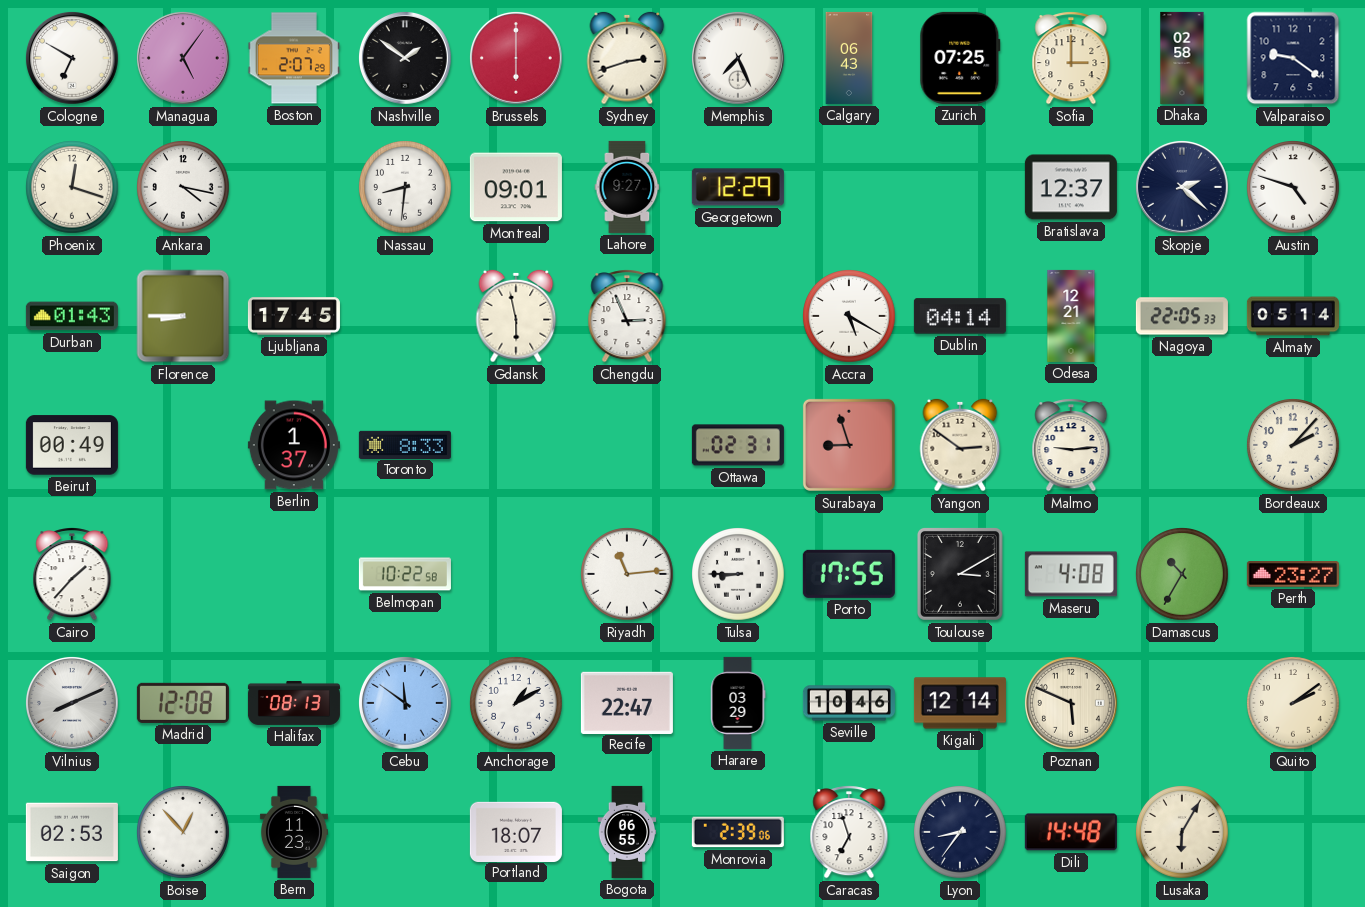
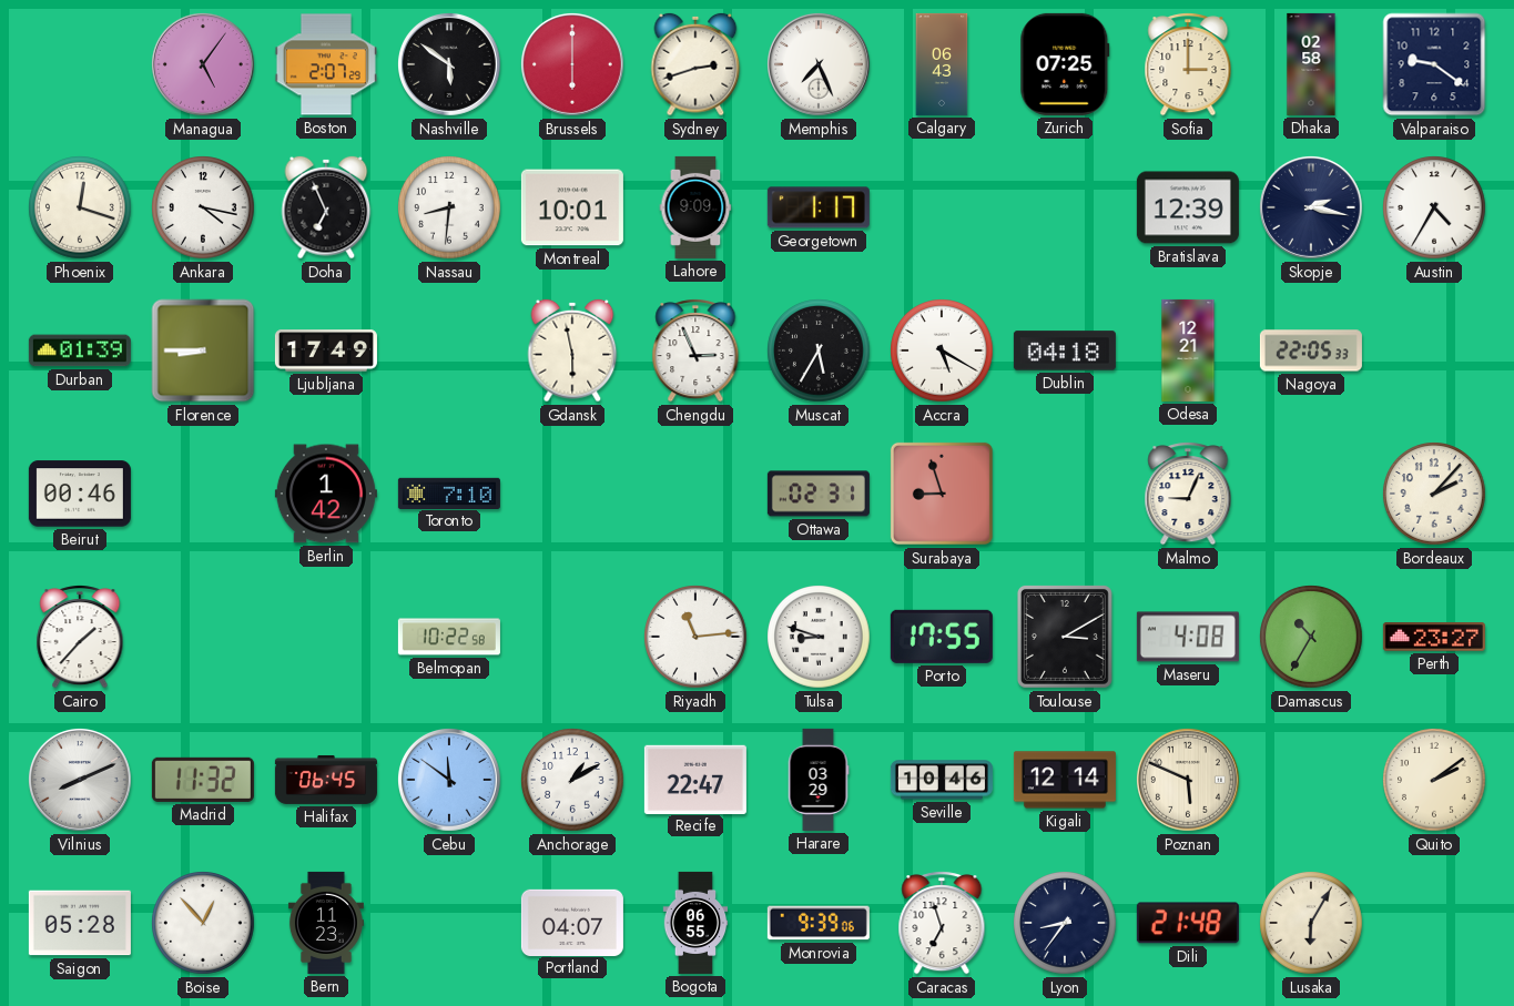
Cologne: 6:50 -> none (72, 58)
Nashville: 1:51 -> 5:51 (449, 64)
Doha: none -> 6:56 (326, 207)
Montreal: 09:01 -> 10:01 (572, 207)
Lahore: 9:27 -> 9:09 (695, 207)
Georgetown: 12:29 -> 1:17 (819, 207)
Bratislava: 12:37 -> 12:39 (1188, 207)
Skopje: 2:22 -> 2:17 (1311, 207)
Austin: 4:48 -> 4:35 (1434, 207)
Durban: 01:43 -> 01:39 (80, 350)
Ljubljana: 17:45 -> 17:49 (326, 350)
Muscat: none -> 5:35 (819, 350)
Dublin: 04:14 -> 04:18 (1065, 350)
Almaty: 05:14 -> none (1293, 316)
Beirut: 00:49 -> 00:46 (80, 494)
Berlin: 1:37 -> 1:42 (326, 494)
Toronto: 8:33 -> 7:10 (449, 492)
Yangon: 2:51 -> none (960, 445)
Malmo: 9:14 -> 9:04 (1188, 495)
Tulsa: 8:45 -> 8:48 (819, 637)
Madrid: 12:08 -> 11:32 (203, 780)
Halifax: 08:13 -> 06:45 (326, 780)
Saigon: 02:53 -> 05:28 (80, 923)
Portland: 18:07 -> 04:07 (572, 922)
Monrovia: 2:39 -> 9:39 (819, 923)
Dili: 14:48 -> 21:48 (1188, 923)
